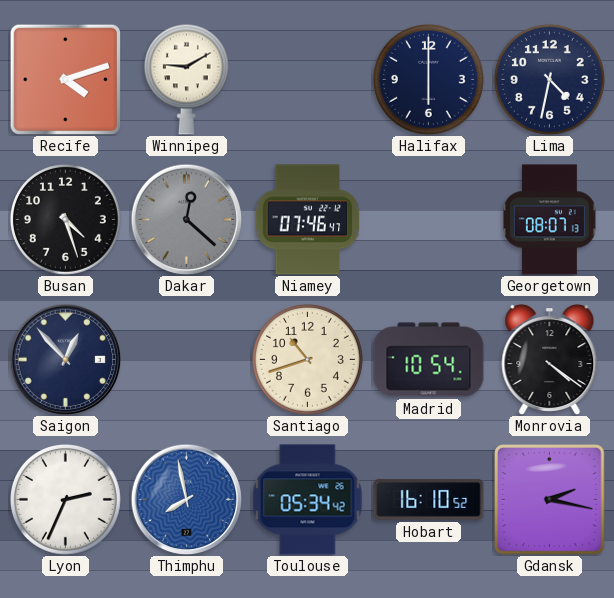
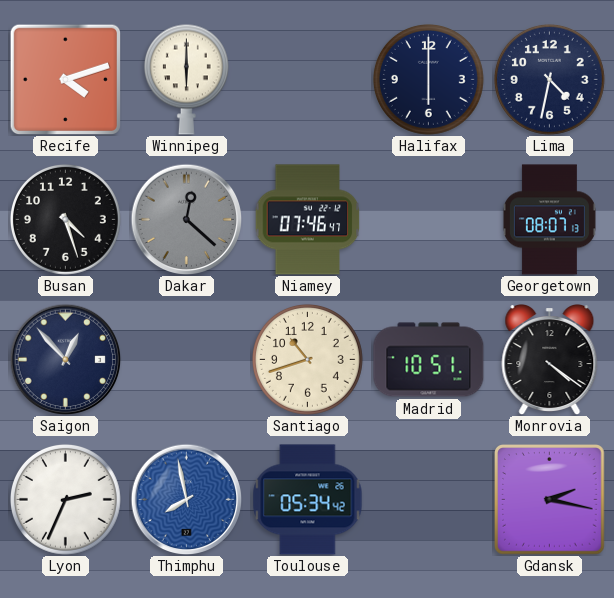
Winnipeg: 9:10 -> 6:00 (186, 79)
Madrid: 10:54 -> 10:51 (429, 360)
Hobart: 16:10 -> none (429, 500)
